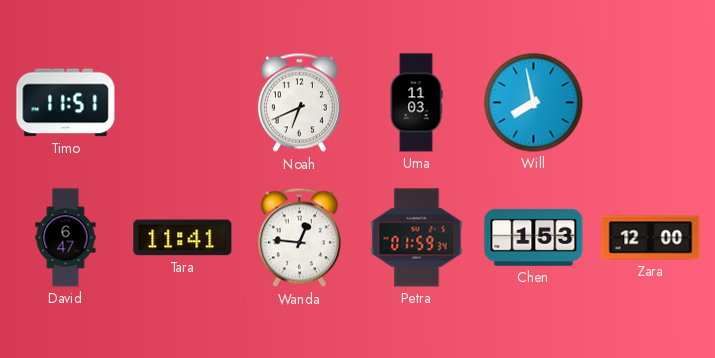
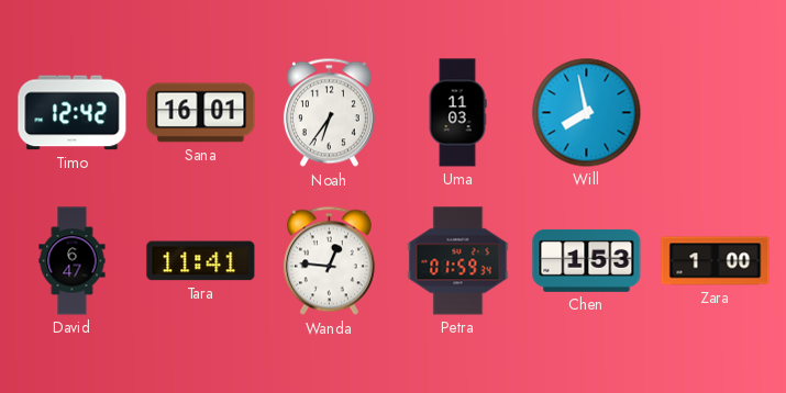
Timo: 11:51 -> 12:42 (73, 113)
Sana: none -> 16:01 (201, 113)
Noah: 6:41 -> 6:36 (329, 113)
Zara: 12:00 -> 1:00 (716, 261)
